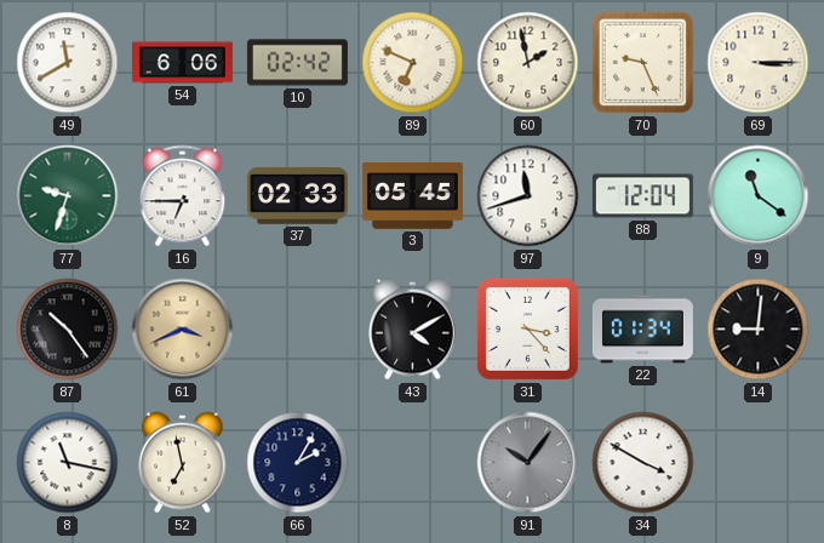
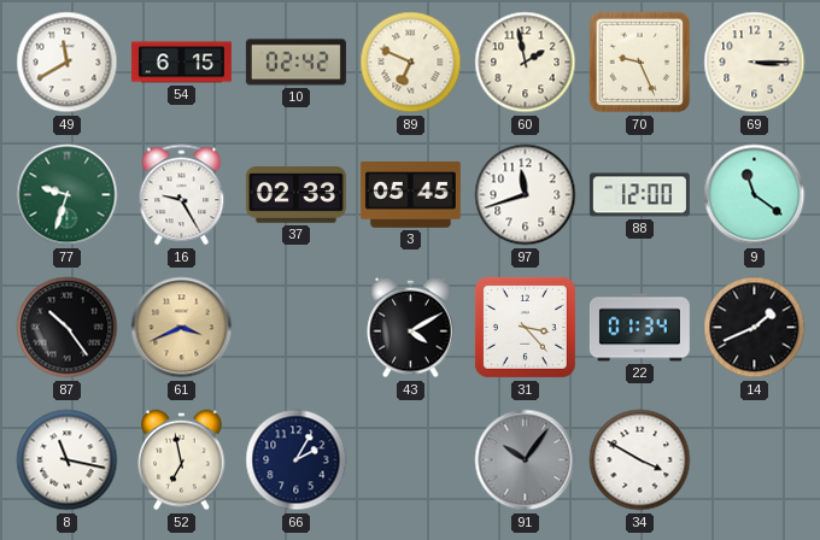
54: 6:06 -> 6:15 (181, 63)
16: 6:45 -> 9:25 (182, 195)
88: 12:04 -> 12:00 (639, 195)
14: 9:01 -> 1:41 (755, 328)
